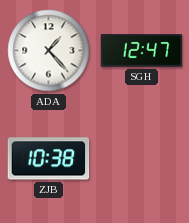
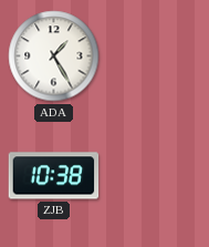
ADA: 1:23 -> 1:25 (54, 56)
SGH: 12:47 -> none (142, 51)
